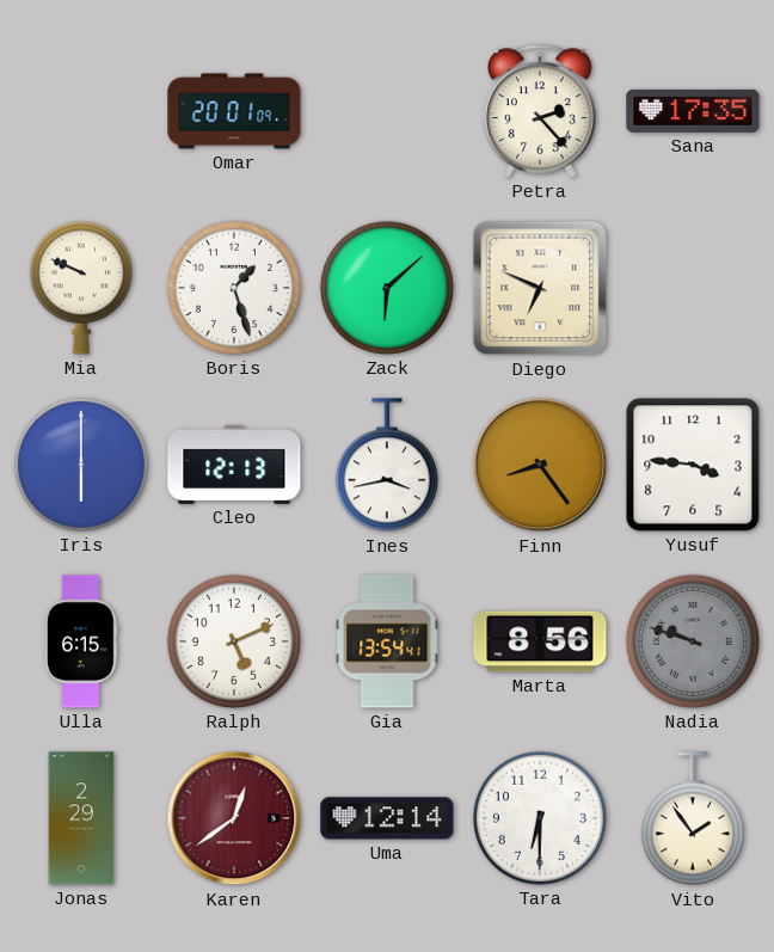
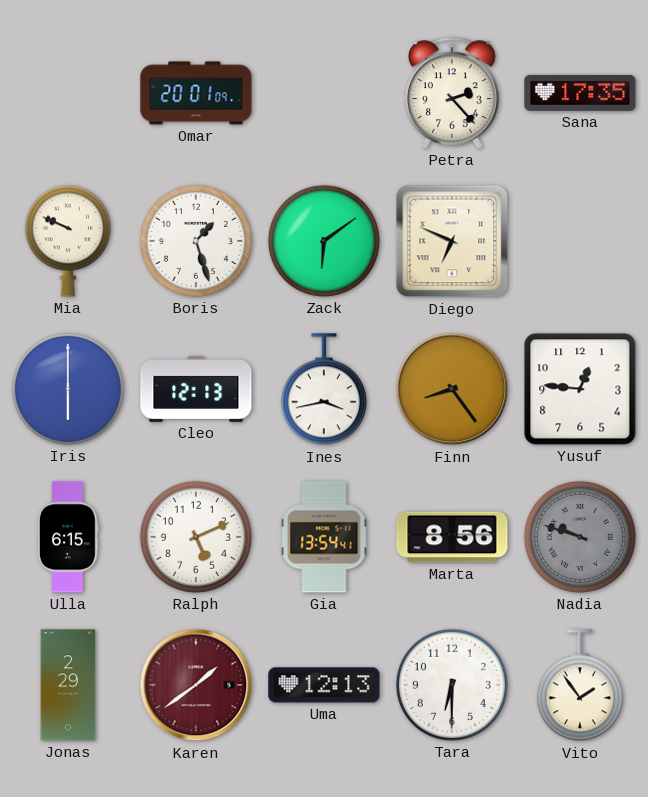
Zack: 6:08 -> 6:09 (324, 241)
Yusuf: 3:46 -> 12:46 (580, 389)
Karen: 12:39 -> 1:39 (196, 685)
Uma: 12:14 -> 12:13 (324, 685)
